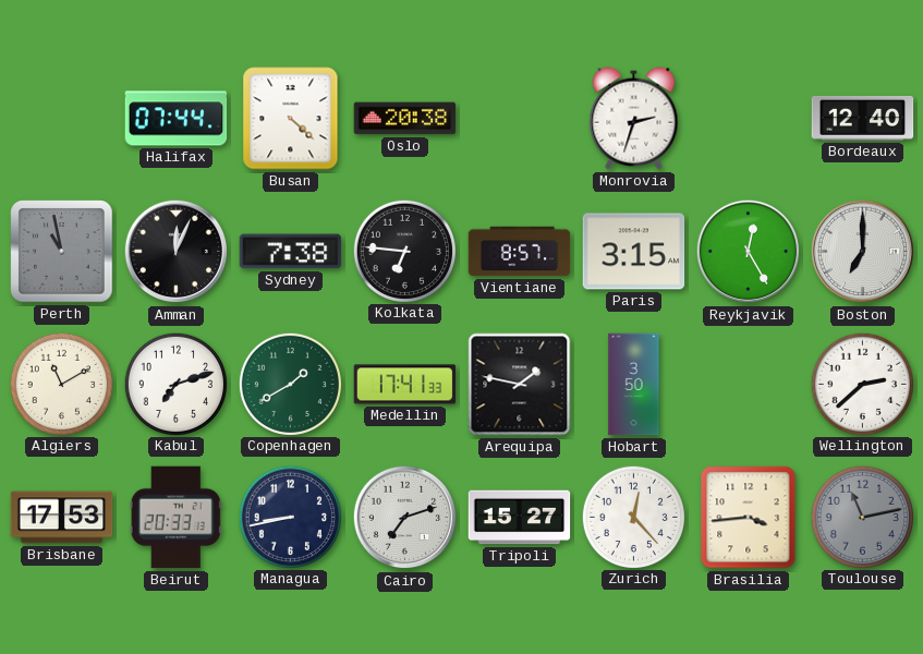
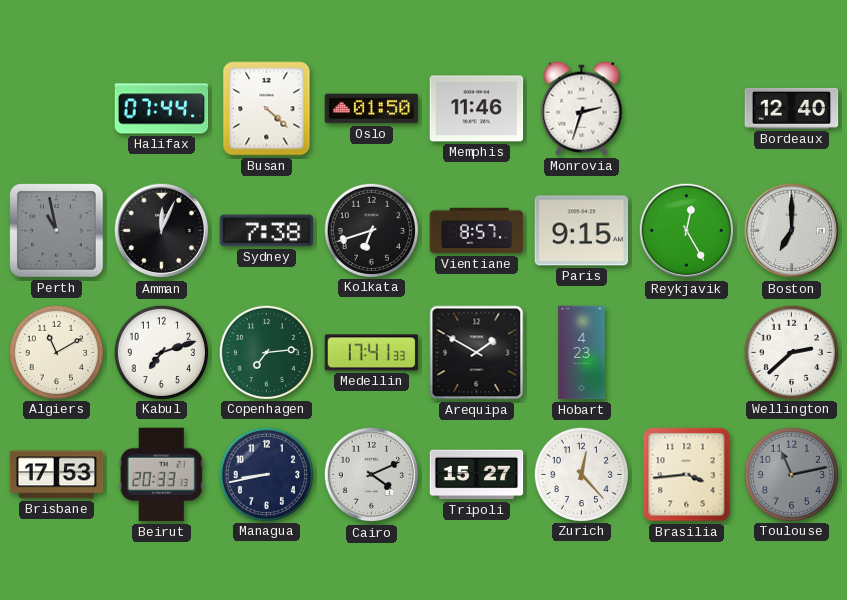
Oslo: 20:38 -> 01:50 (372, 109)
Memphis: none -> 11:46 (477, 109)
Kolkata: 6:46 -> 6:42 (371, 230)
Paris: 3:15 -> 9:15 (582, 231)
Copenhagen: 1:40 -> 7:14 (266, 352)
Arequipa: 1:47 -> 1:50 (477, 353)
Hobart: 3:50 -> 4:23 (582, 353)
Cairo: 7:12 -> 4:11 (372, 475)
